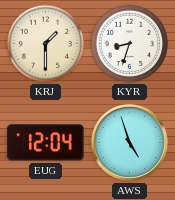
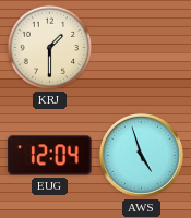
KYR: 8:33 -> none (130, 44)
